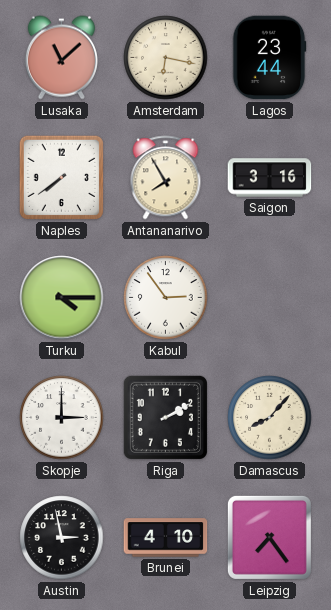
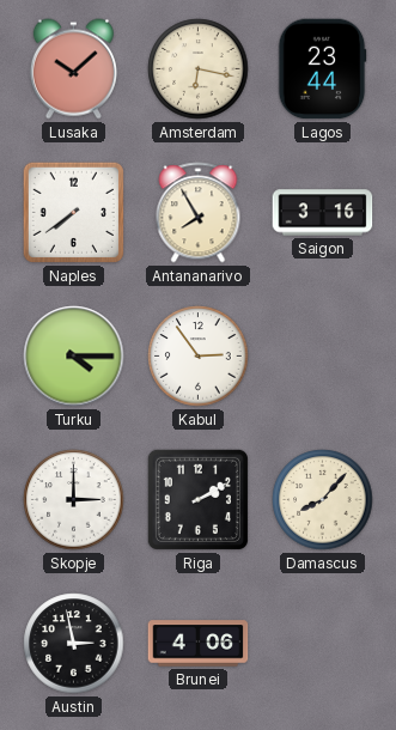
Lusaka: 11:08 -> 10:08 (73, 69)
Brunei: 4:10 -> 4:06 (199, 644)
Leipzig: 7:24 -> none (269, 537)
